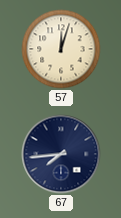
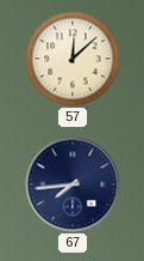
57: 12:03 -> 12:08 (73, 59)
